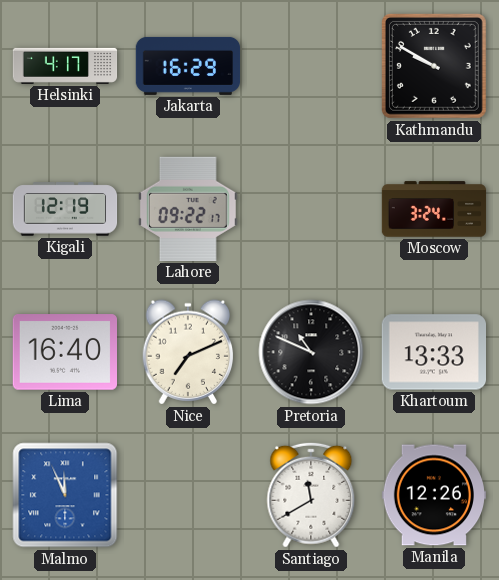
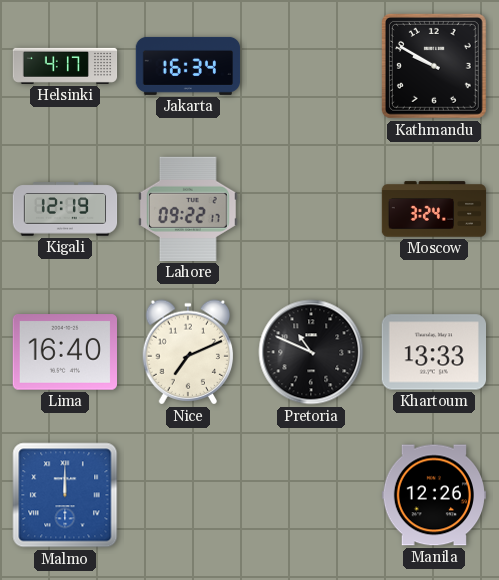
Jakarta: 16:29 -> 16:34 (188, 66)
Malmo: 11:56 -> 12:00 (65, 495)
Santiago: 11:40 -> none (311, 495)
